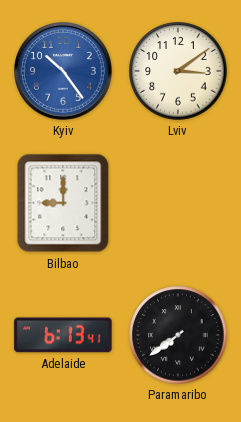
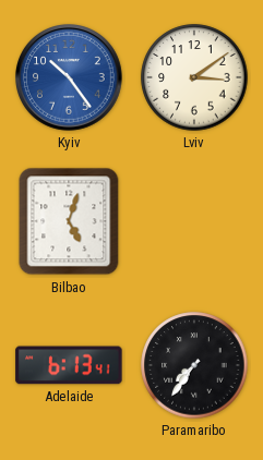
Bilbao: 9:00 -> 5:03 (69, 221)
Paramaribo: 7:39 -> 7:36 (194, 365)
